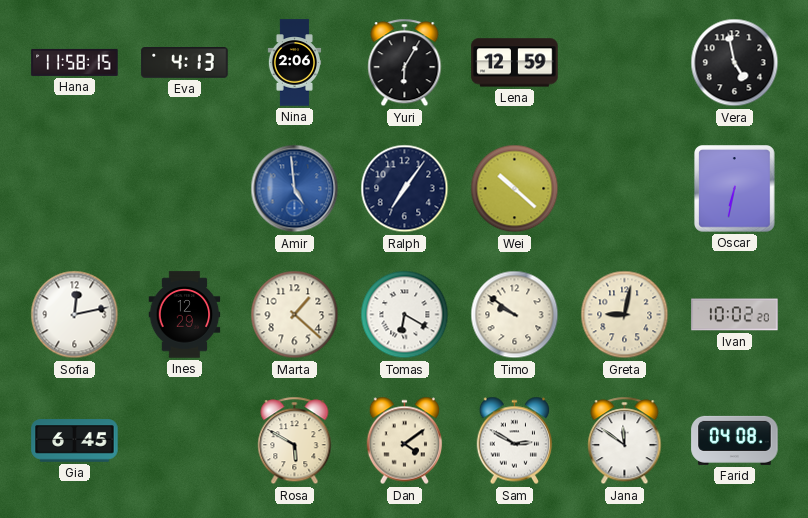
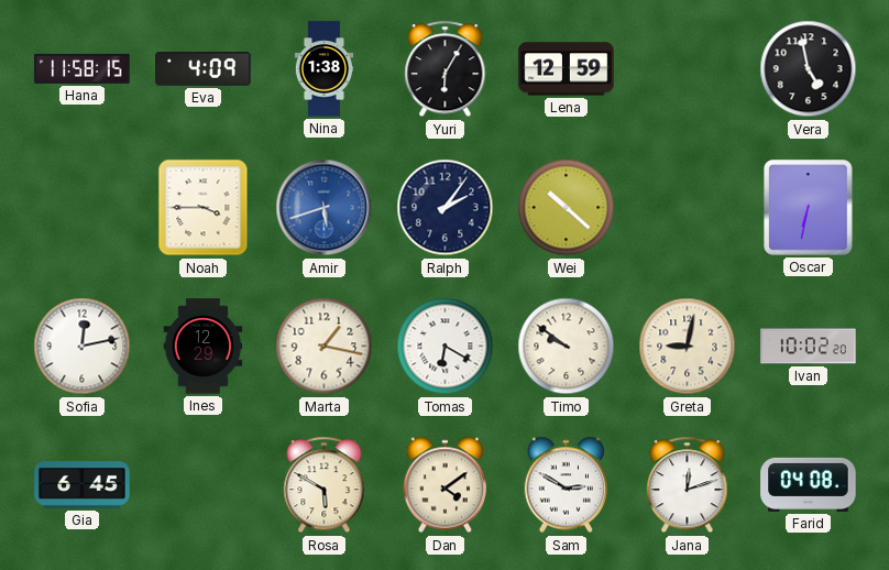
Eva: 4:13 -> 4:09 (204, 69)
Nina: 2:06 -> 1:38 (325, 69)
Noah: none -> 3:45 (204, 208)
Amir: 4:59 -> 5:42 (325, 208)
Ralph: 7:06 -> 2:06 (446, 208)
Marta: 1:22 -> 1:17 (325, 347)
Jana: 11:51 -> 12:12 (688, 485)
